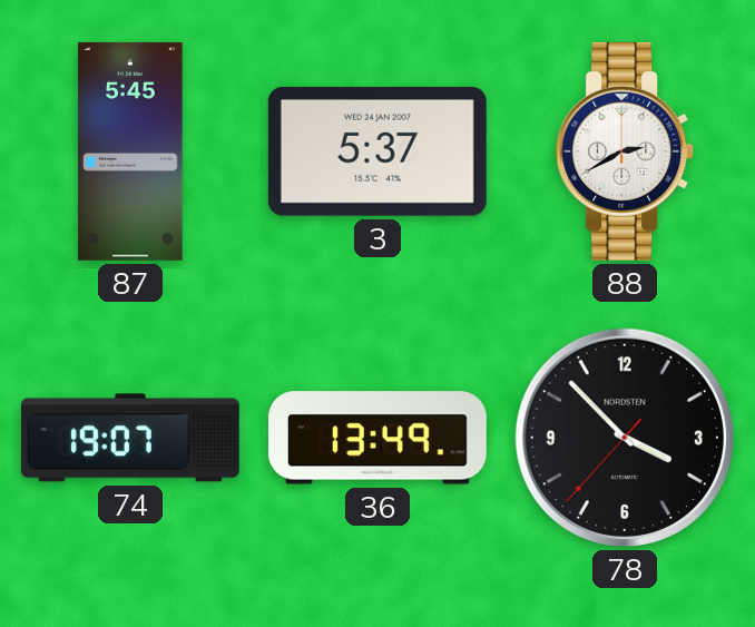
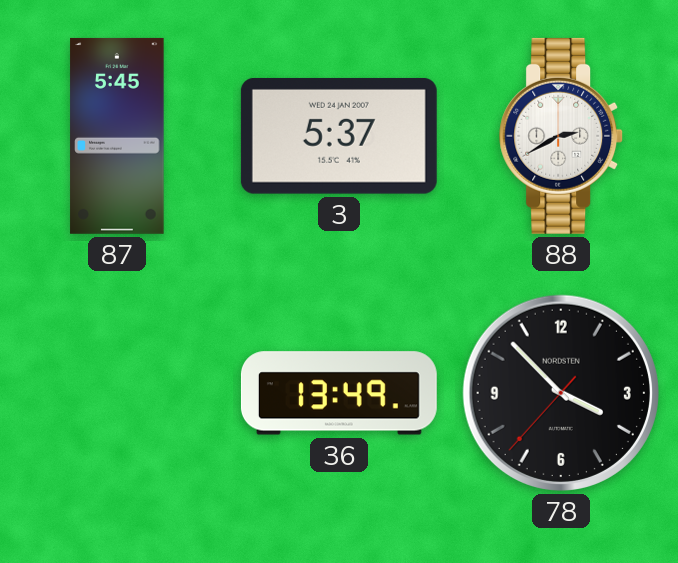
74: 19:07 -> none (130, 438)
